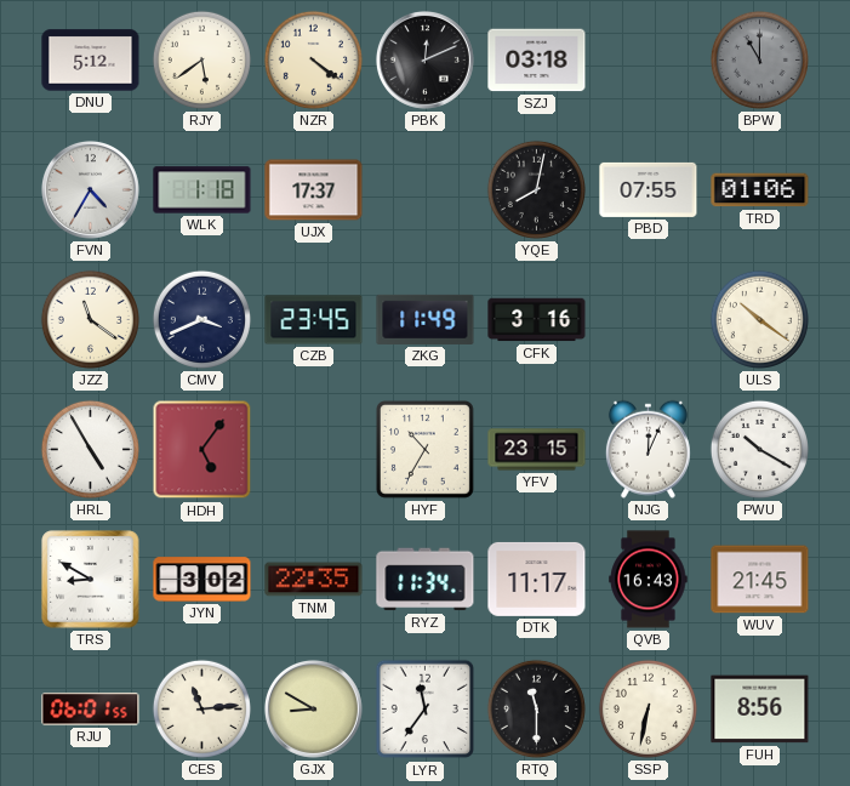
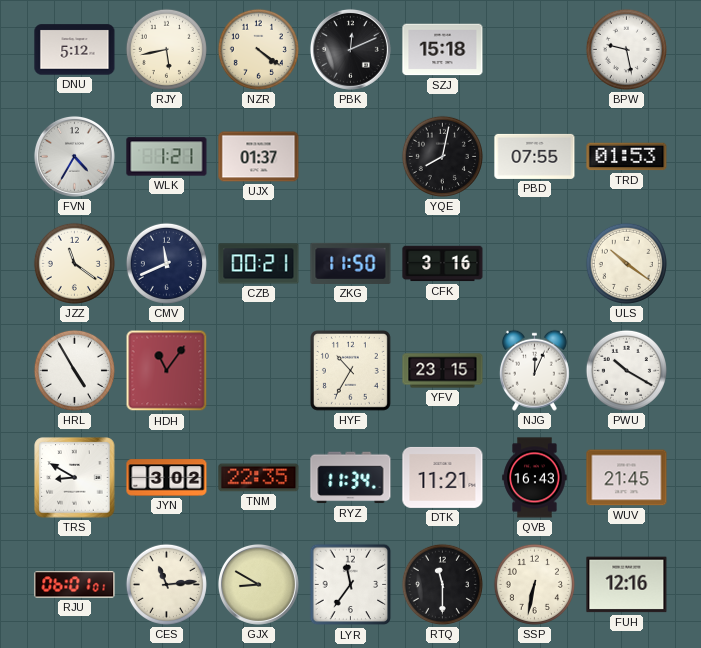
RJY: 5:39 -> 5:43 (166, 49)
SZJ: 03:18 -> 15:18 (443, 50)
BPW: 11:00 -> 9:28 (626, 49)
BPW dial: grey -> white (626, 49)
WLK: 1:18 -> 1:21 (167, 157)
UJX: 17:37 -> 01:37 (259, 157)
TRD: 01:06 -> 01:53 (627, 157)
CMV: 3:41 -> 11:41 (166, 263)
CZB: 23:45 -> 00:21 (259, 264)
ZKG: 11:49 -> 11:50 (351, 263)
HDH: 5:06 -> 11:06 (167, 371)
DTK: 11:17 -> 11:21 (443, 477)
RJU: 06:01:55 -> 06:01:01 (75, 585)
FUH: 8:56 -> 12:16 (627, 585)
